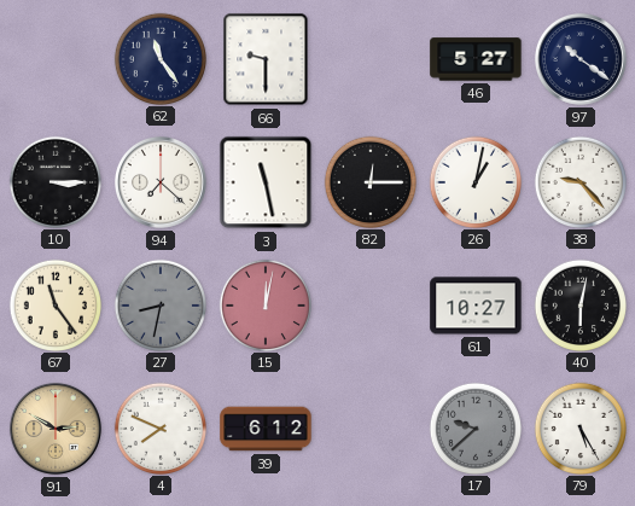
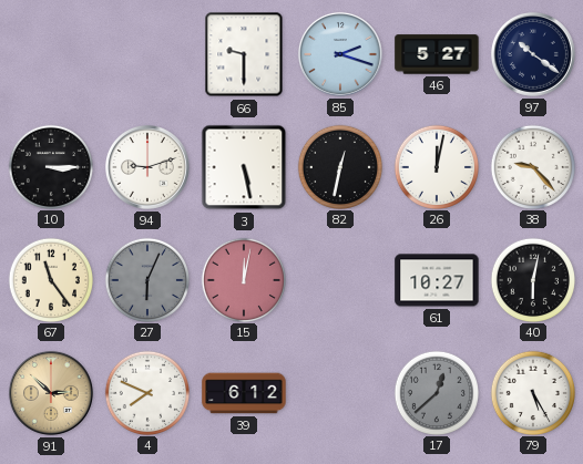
62: 11:24 -> none (159, 58)
85: none -> 2:18 (340, 54)
94: 7:22 -> 9:12 (147, 167)
3: 11:28 -> 5:28 (244, 167)
82: 12:15 -> 12:32 (339, 166)
26: 1:02 -> 12:02 (436, 166)
27: 8:32 -> 6:04 (146, 279)
91: 2:50 -> 2:52 (51, 393)
17: 9:38 -> 12:38 (436, 392)
